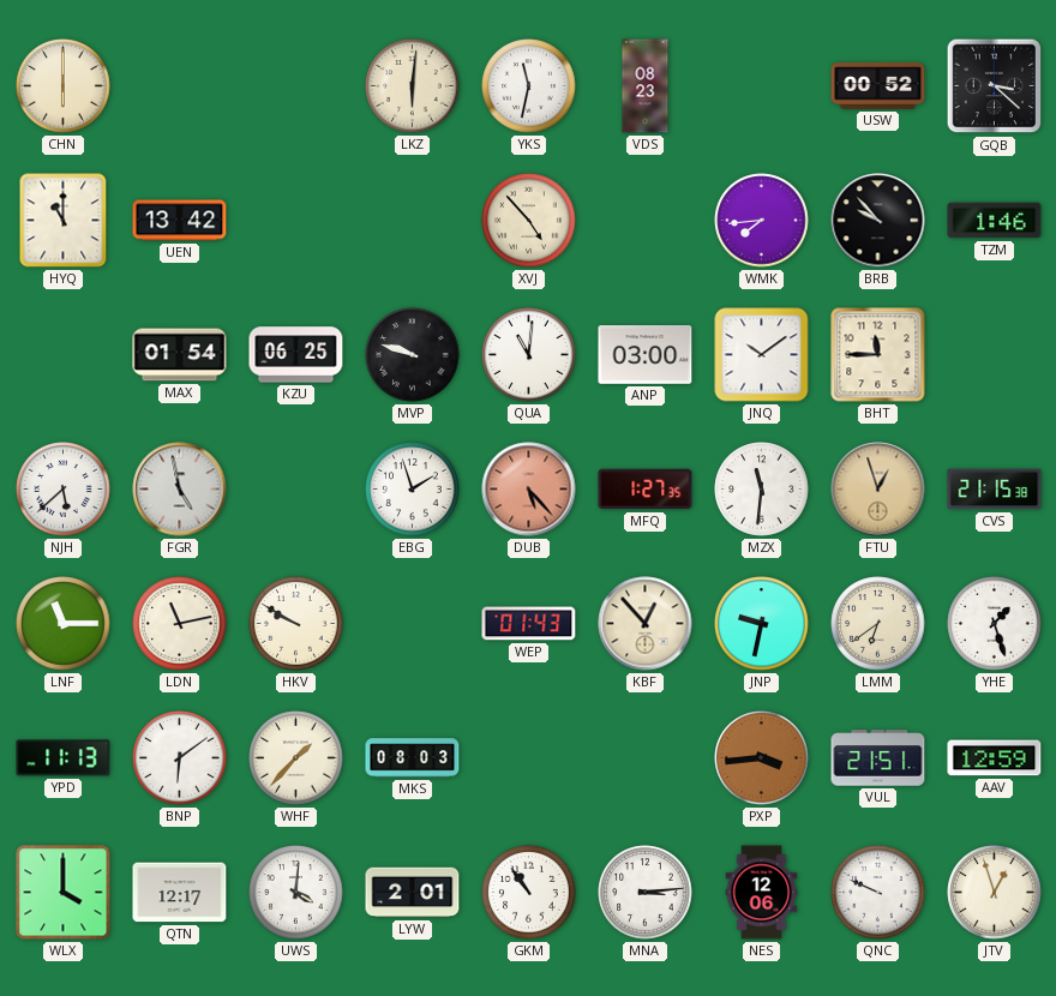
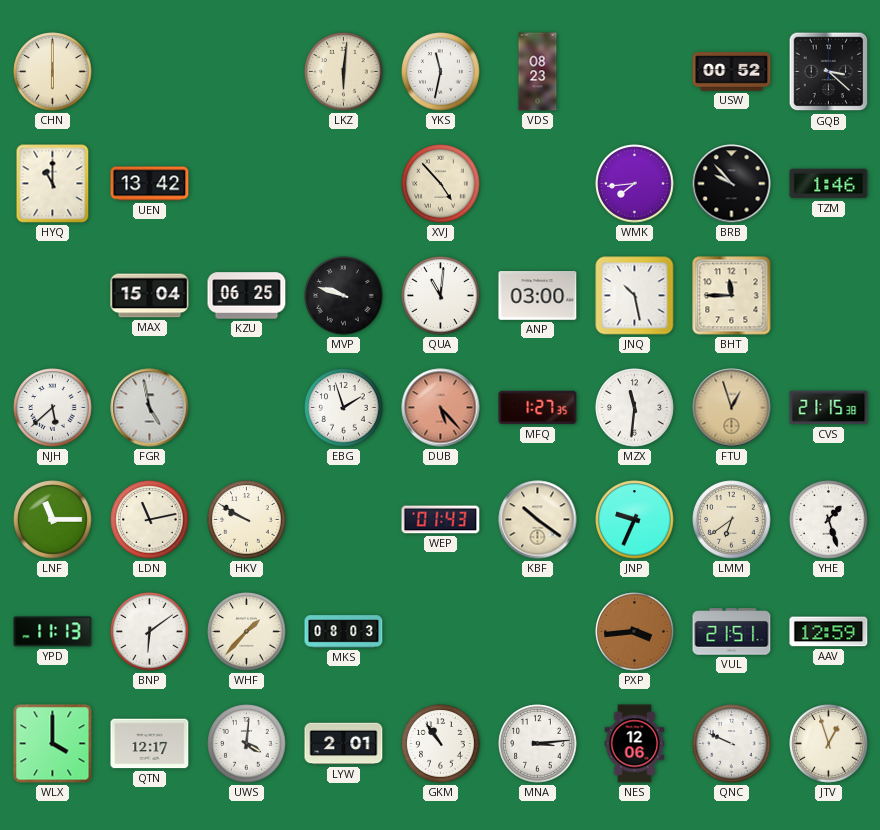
MAX: 01:54 -> 15:04 (150, 296)
JNQ: 10:09 -> 10:28 (635, 296)
KBF: 12:53 -> 10:21 (538, 520)
JNP: 9:32 -> 9:34 (635, 520)
